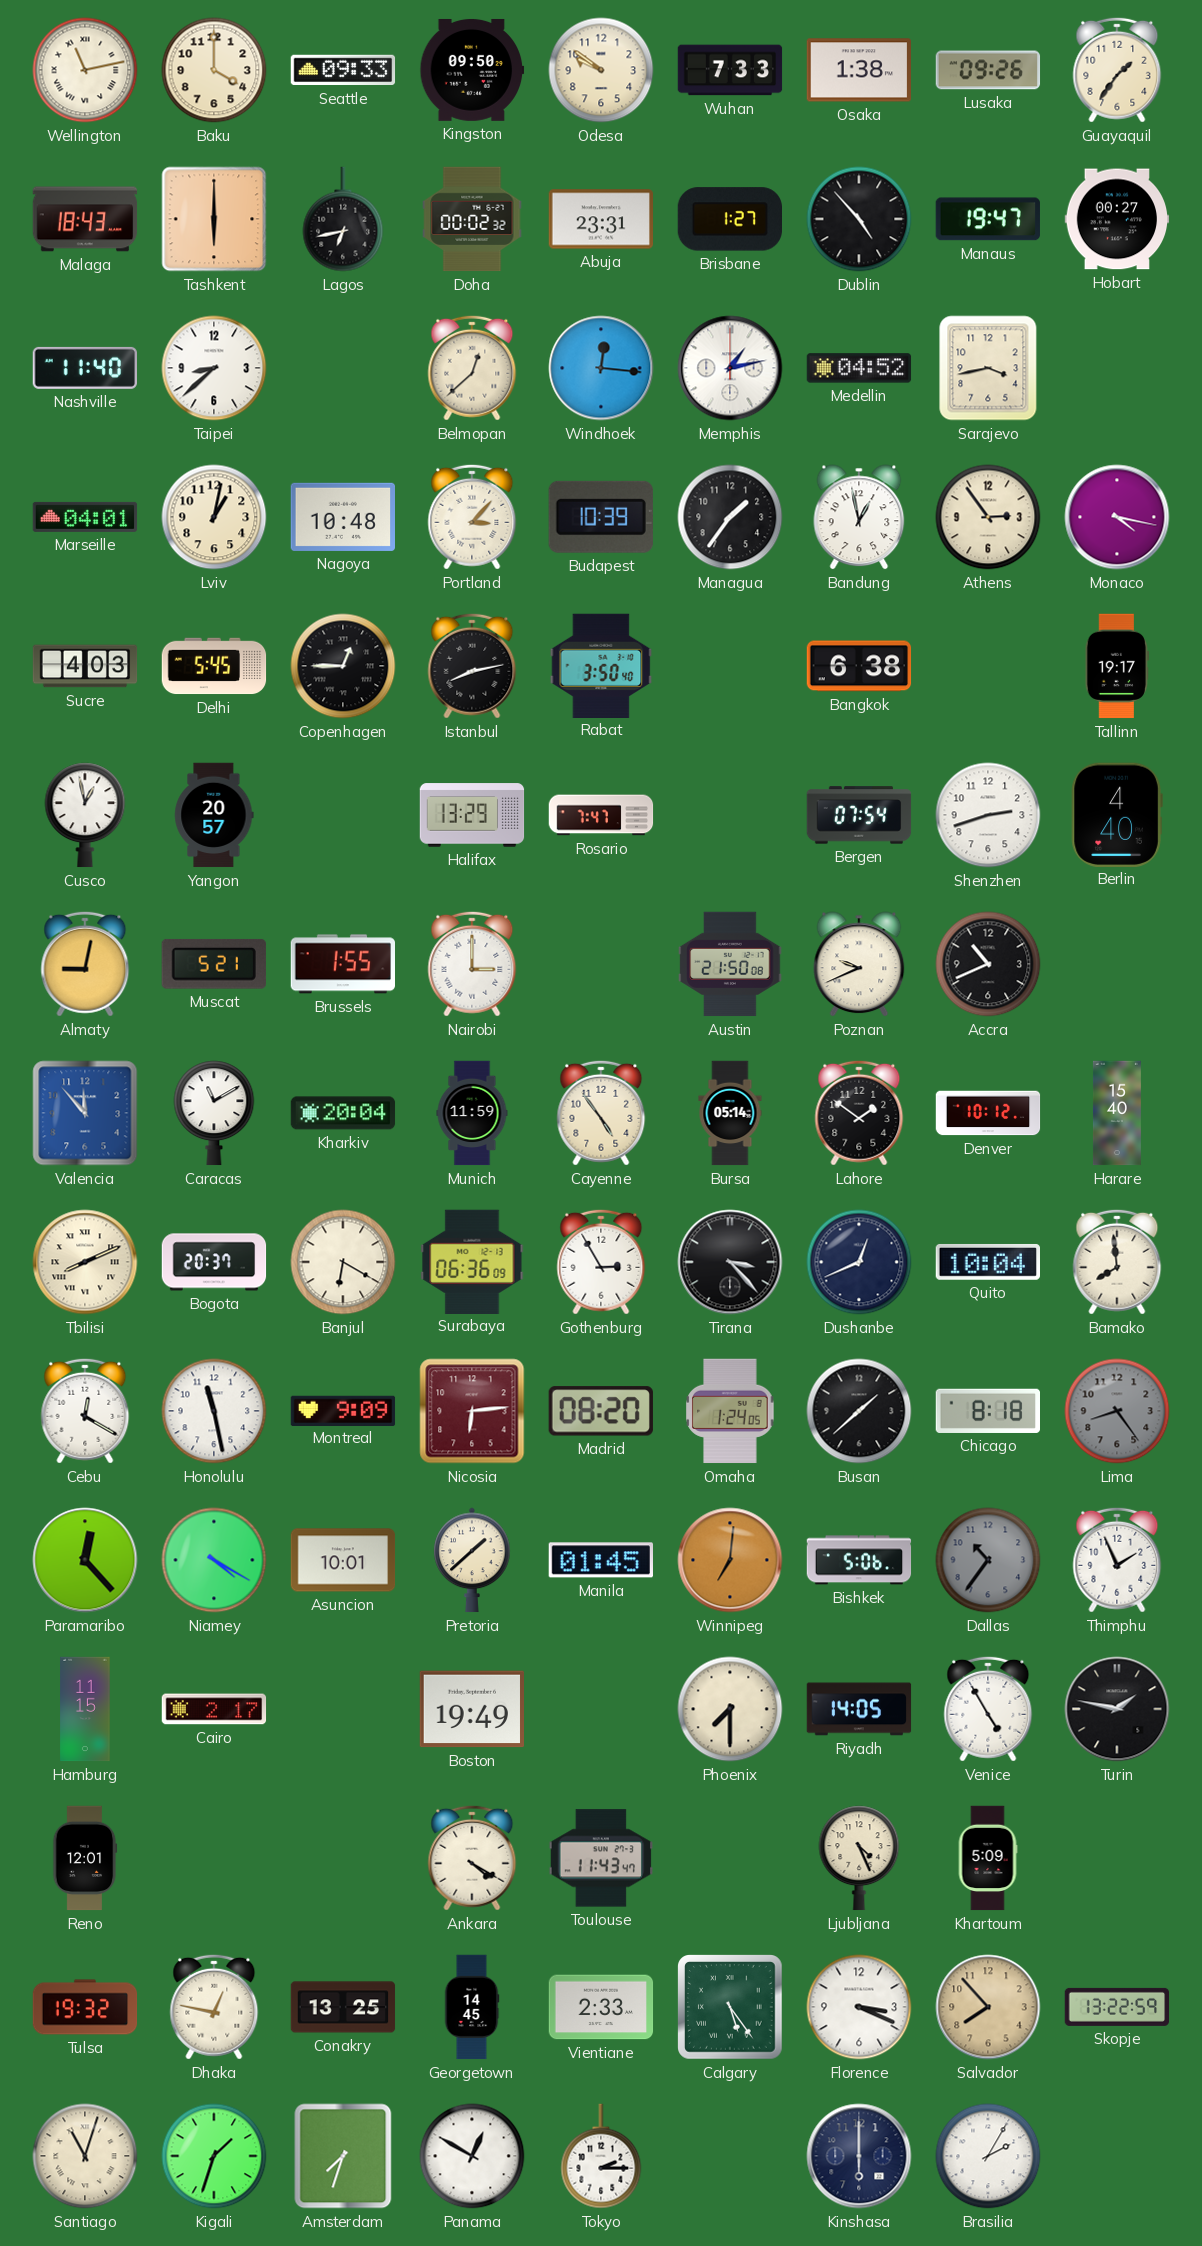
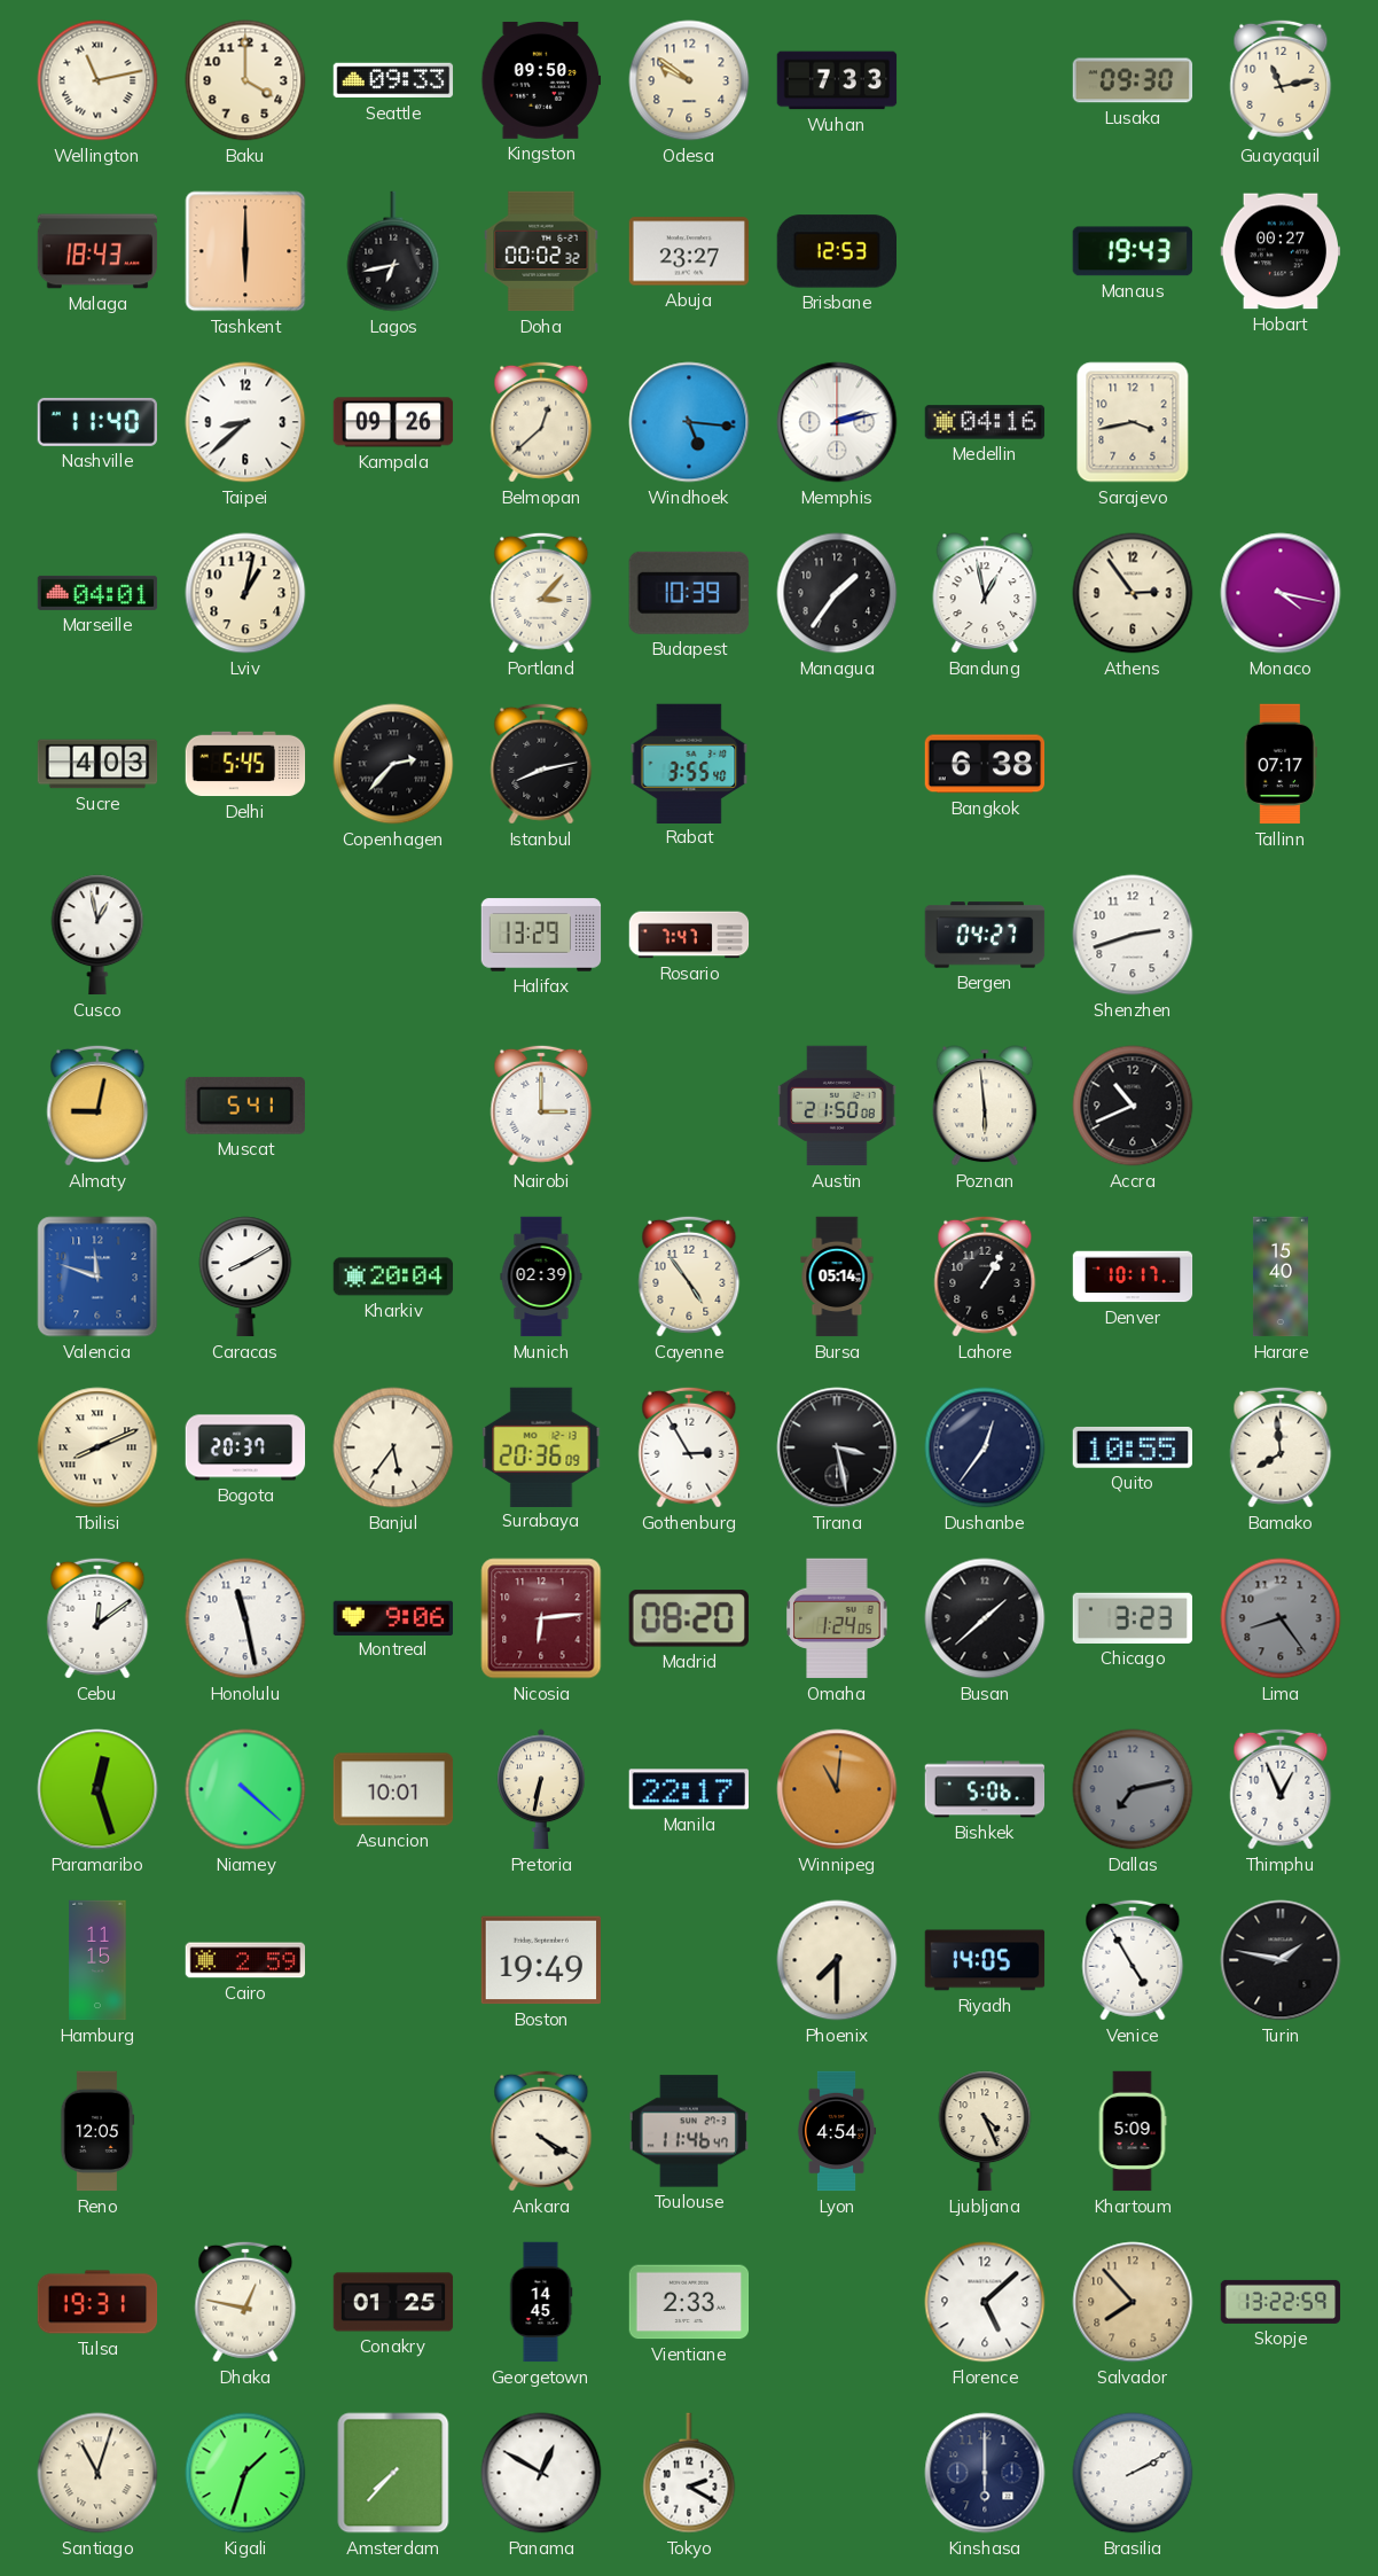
Osaka: 1:38 -> none (858, 70)
Lusaka: 09:26 -> 09:30 (1133, 80)
Guayaquil: 1:36 -> 11:13 (1281, 80)
Abuja: 23:31 -> 23:27 (689, 251)
Brisbane: 1:27 -> 12:53 (836, 251)
Dublin: 4:53 -> none (859, 219)
Manaus: 19:47 -> 19:43 (1133, 251)
Kampala: none -> 09:26 (393, 422)
Windhoek: 12:16 -> 5:16 (689, 422)
Memphis: 1:13 -> 2:13 (837, 422)
Medellin: 04:52 -> 04:16 (985, 422)
Nagoya: 10:48 -> none (342, 517)
Copenhagen: 12:45 -> 2:37 (393, 764)
Rabat: 3:50 -> 3:55 (689, 763)
Tallinn: 19:17 -> 07:17 (1279, 764)
Yangon: 20:57 -> none (214, 815)
Bergen: 07:54 -> 04:27 (985, 935)
Berlin: 4:40 -> none (1117, 814)
Muscat: 5:21 -> 5:41 (245, 1106)
Brussels: 1:55 -> none (343, 964)
Poznan: 9:41 -> 5:59 (985, 1106)
Valencia: 11:53 -> 11:48 (97, 1277)
Caracas: 11:10 -> 8:10 (245, 1277)
Munich: 11:59 -> 02:39 (541, 1277)
Lahore: 1:51 -> 1:05 (985, 1277)
Denver: 10:12 -> 10:17 (1133, 1277)
Banjul: 6:20 -> 5:36 (393, 1447)
Surabaya: 06:36 -> 20:36 (541, 1446)
Tirana: 3:23 -> 3:28 (837, 1447)
Dushanbe: 12:41 -> 12:36 (985, 1447)
Quito: 10:04 -> 10:55 (1132, 1447)
Cebu: 12:20 -> 12:09 (97, 1618)
Montreal: 9:09 -> 9:06 (393, 1617)
Chicago: 8:18 -> 3:23 (1132, 1618)
Paramaribo: 12:23 -> 12:27 (97, 1789)
Niamey: 4:20 -> 4:22 (245, 1789)
Pretoria: 1:38 -> 6:32 (541, 1789)
Manila: 01:45 -> 22:17 (688, 1789)
Winnipeg: 7:01 -> 11:01 (837, 1789)
Dallas: 10:36 -> 7:13 (1133, 1789)
Thimphu: 1:56 -> 12:56 (1281, 1789)
Cairo: 2:17 -> 2:59 (245, 1960)
Reno: 12:01 -> 12:05 (97, 2131)
Toulouse: 11:43 -> 11:46 (689, 2131)
Lyon: none -> 4:54 (837, 2131)
Tulsa: 19:32 -> 19:31 (97, 2302)
Conakry: 13:25 -> 01:25 (393, 2302)
Calgary: 5:24 -> none (731, 2008)
Florence: 3:19 -> 5:08 (985, 2302)
Amsterdam: 7:33 -> 7:37 (393, 2473)
Tokyo: 2:15 -> 2:20 (689, 2473)
Brasilia: 2:05 -> 2:10 (1133, 2473)
